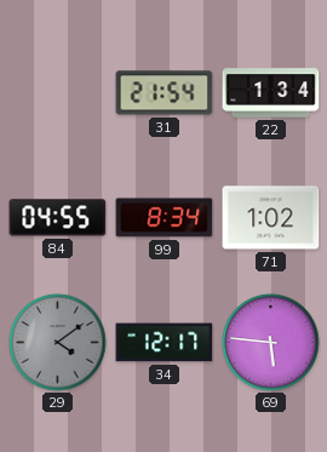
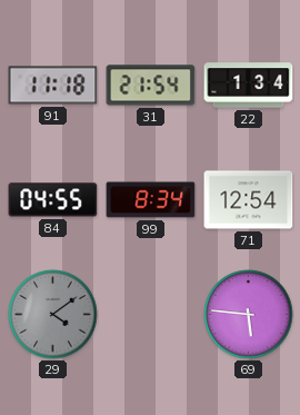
91: none -> 11:18 (53, 86)
71: 1:02 -> 12:54 (249, 200)
34: 12:17 -> none (165, 343)
